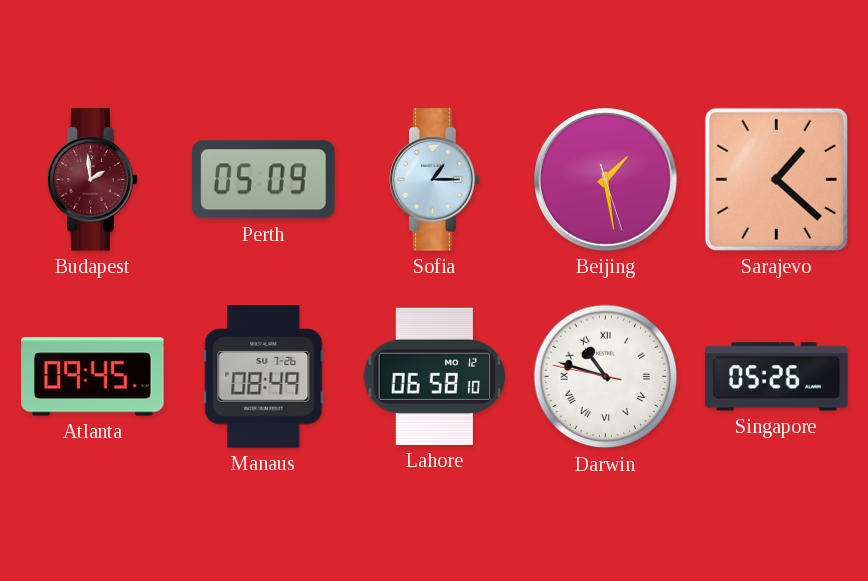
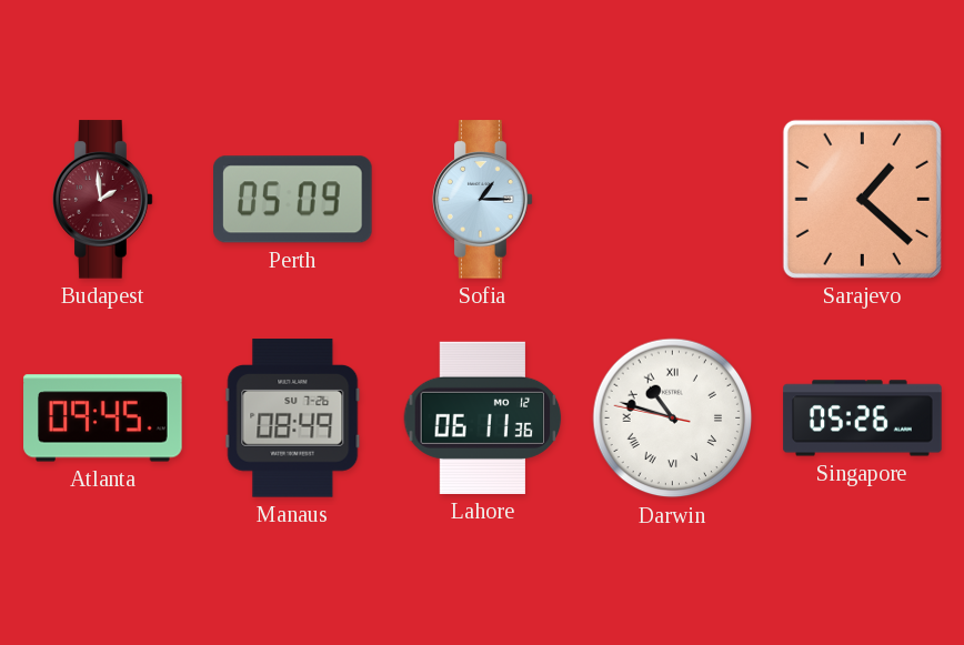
Beijing: 1:28 -> none (606, 180)
Lahore: 06:58 -> 06:11 (483, 417)
